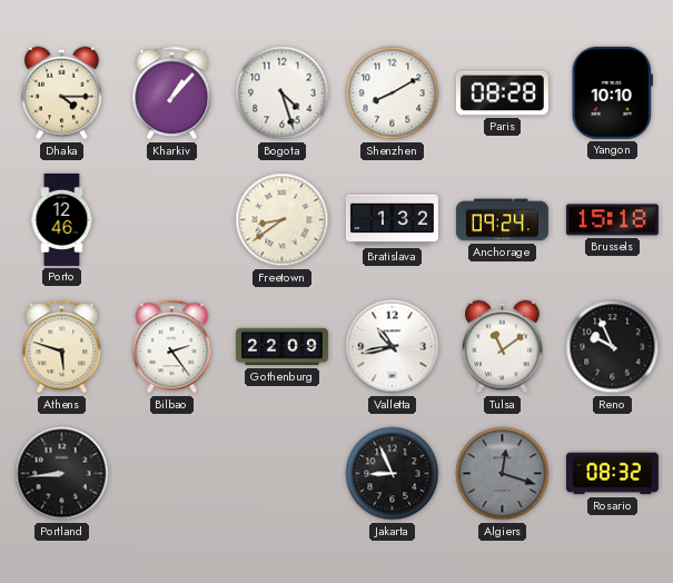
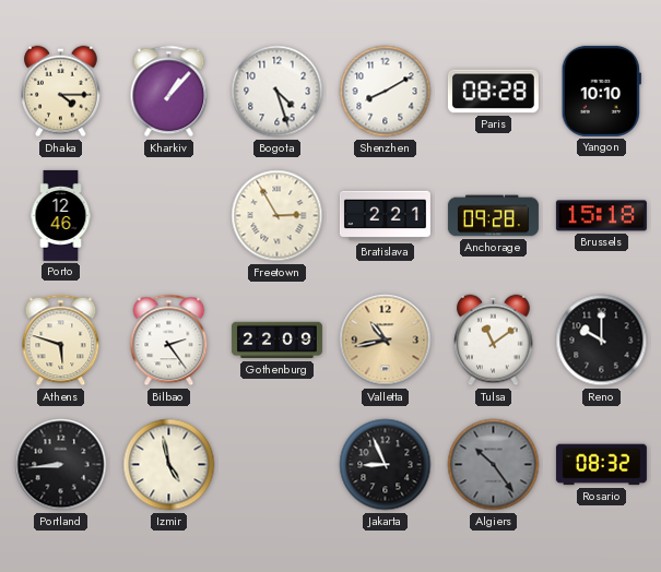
Freetown: 8:39 -> 2:55 (278, 216)
Bratislava: 1:32 -> 2:21 (385, 216)
Anchorage: 09:24 -> 09:28 (493, 216)
Valletta dial: white -> champagne (386, 341)
Reno: 9:56 -> 10:00 (602, 341)
Izmir: none -> 4:58 (169, 465)
Algiers: 12:18 -> 10:24 (494, 465)
